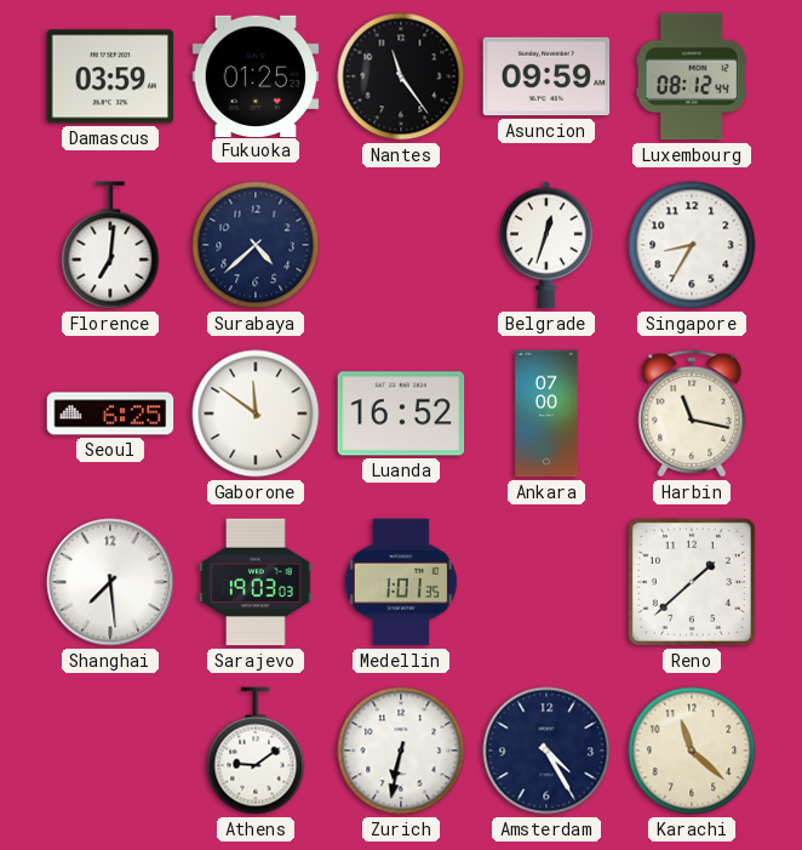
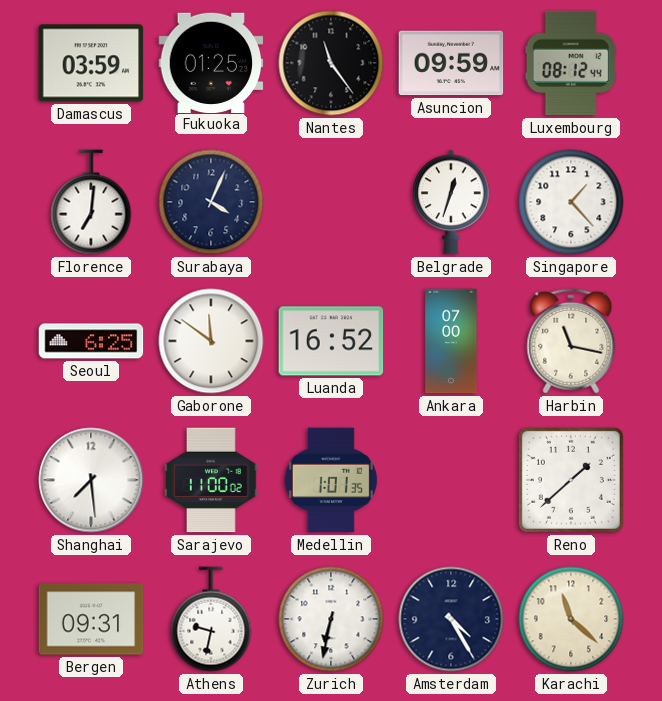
Surabaya: 4:38 -> 4:04 (211, 202)
Singapore: 8:35 -> 1:23 (571, 202)
Sarajevo: 19:03 -> 11:00 (211, 480)
Bergen: none -> 09:31 (91, 619)
Athens: 9:09 -> 9:32 (211, 619)
